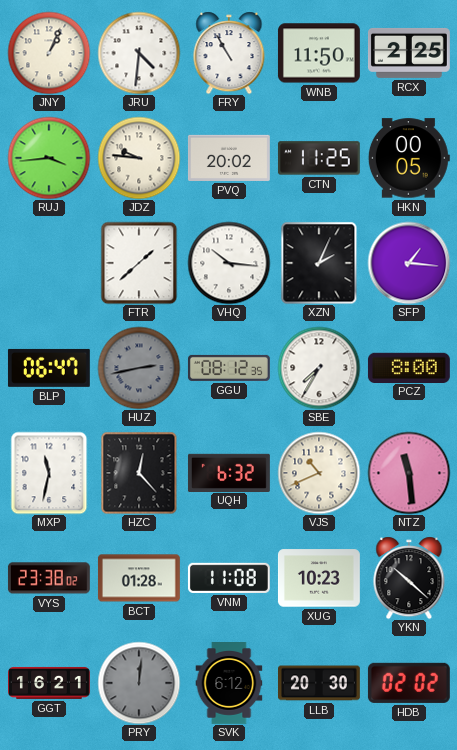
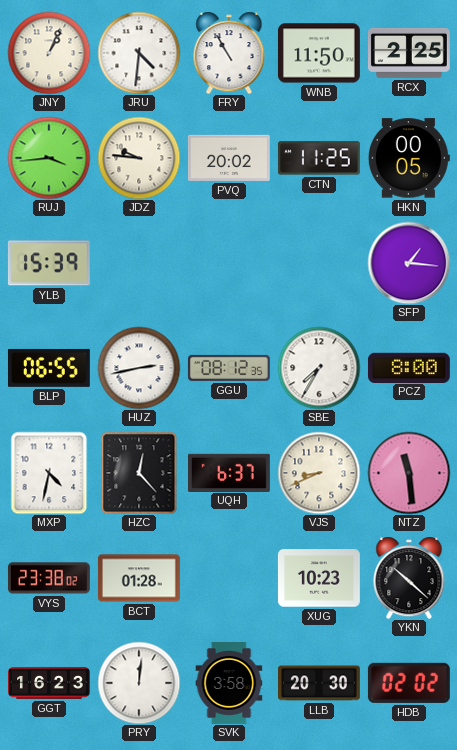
YLB: none -> 15:39 (49, 263)
FTR: 1:38 -> none (139, 263)
VHQ: 10:16 -> none (229, 263)
XZN: 2:04 -> none (319, 263)
BLP: 06:47 -> 06:55 (49, 368)
HUZ dial: grey -> white (139, 368)
MXP: 11:32 -> 4:32 (49, 473)
UQH: 6:32 -> 6:37 (229, 472)
VJS: 10:41 -> 8:41 (319, 473)
VNM: 11:08 -> none (229, 578)
GGT: 16:21 -> 16:23 (50, 683)
PRY dial: grey -> white (139, 683)
SVK: 6:12 -> 3:58 (229, 684)
